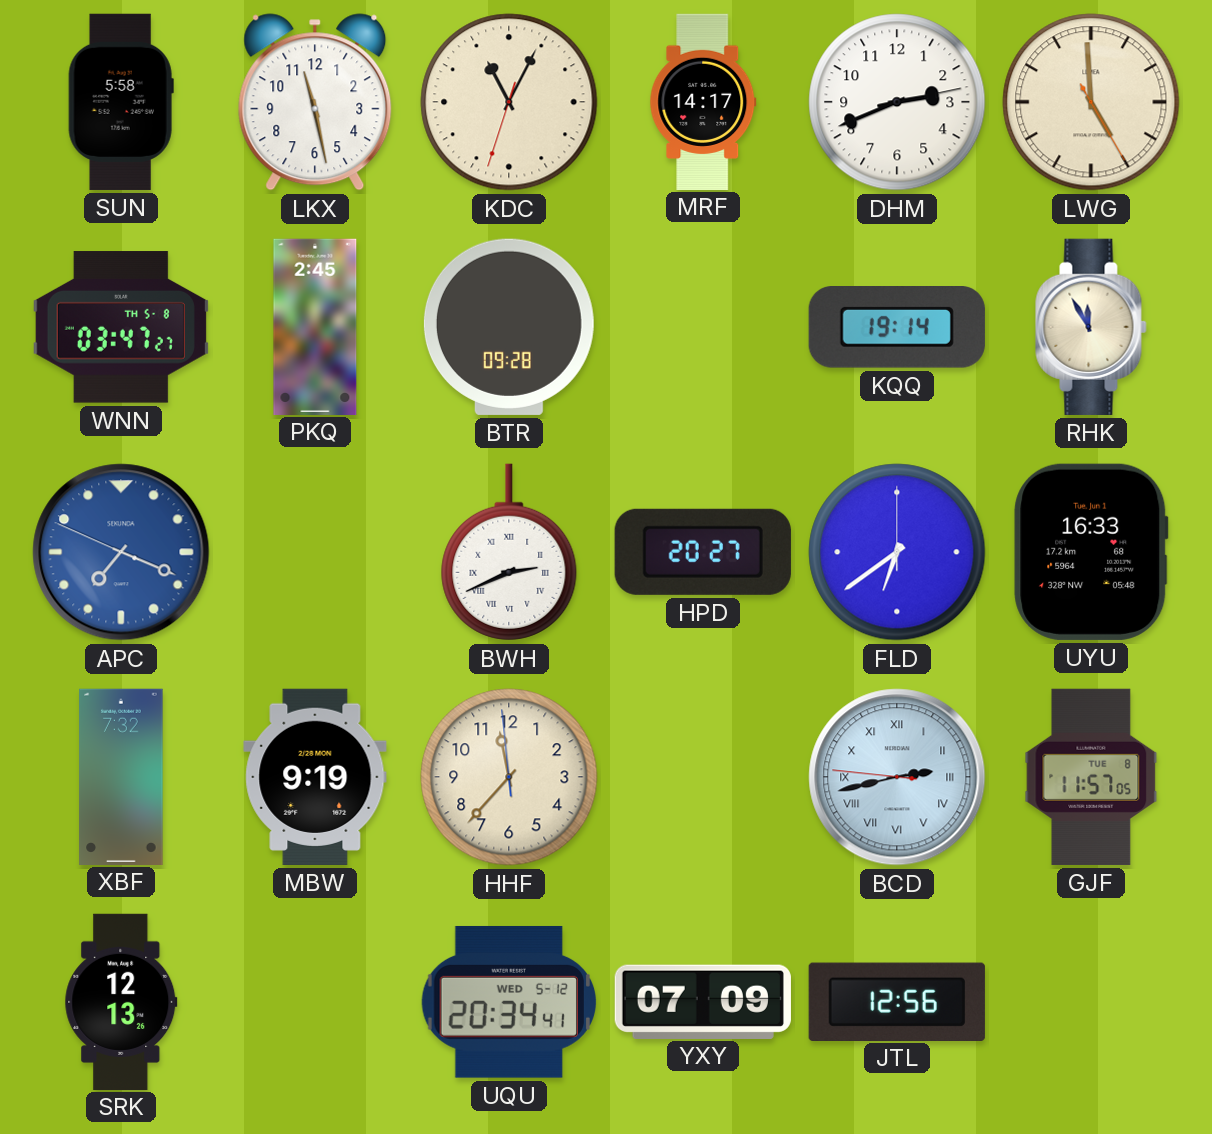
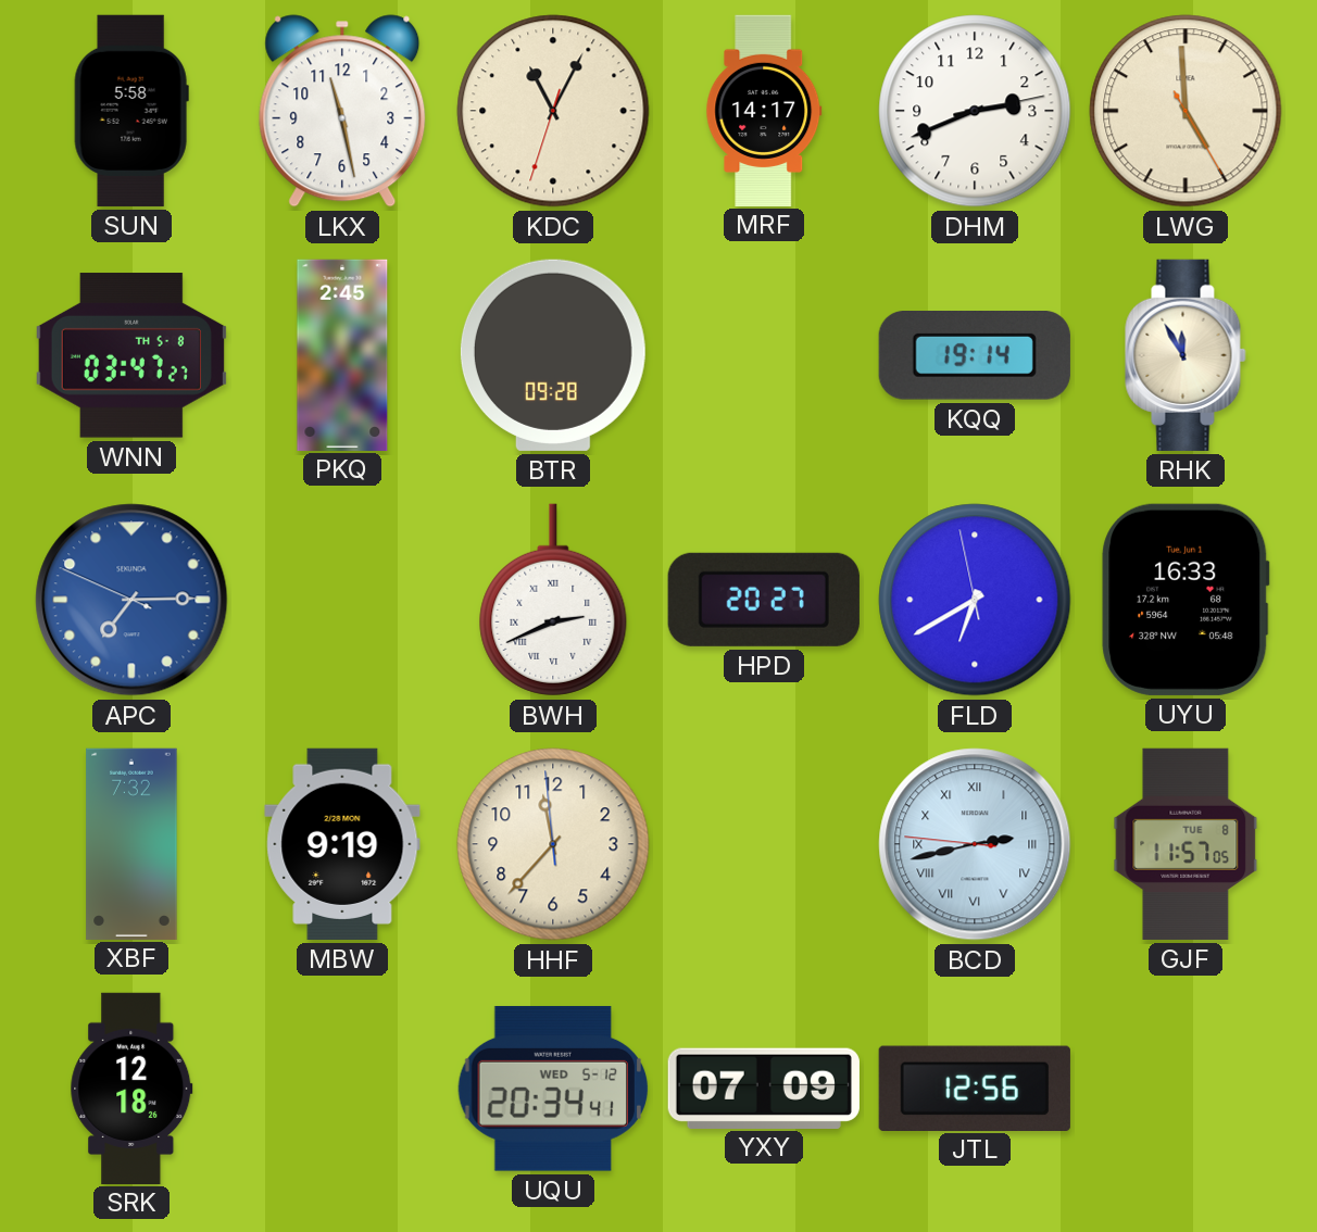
APC: 7:18 -> 7:14 (131, 600)
FLD: 6:39:00 -> 6:39:58 (975, 600)
SRK: 12:13 -> 12:18 (131, 1088)
